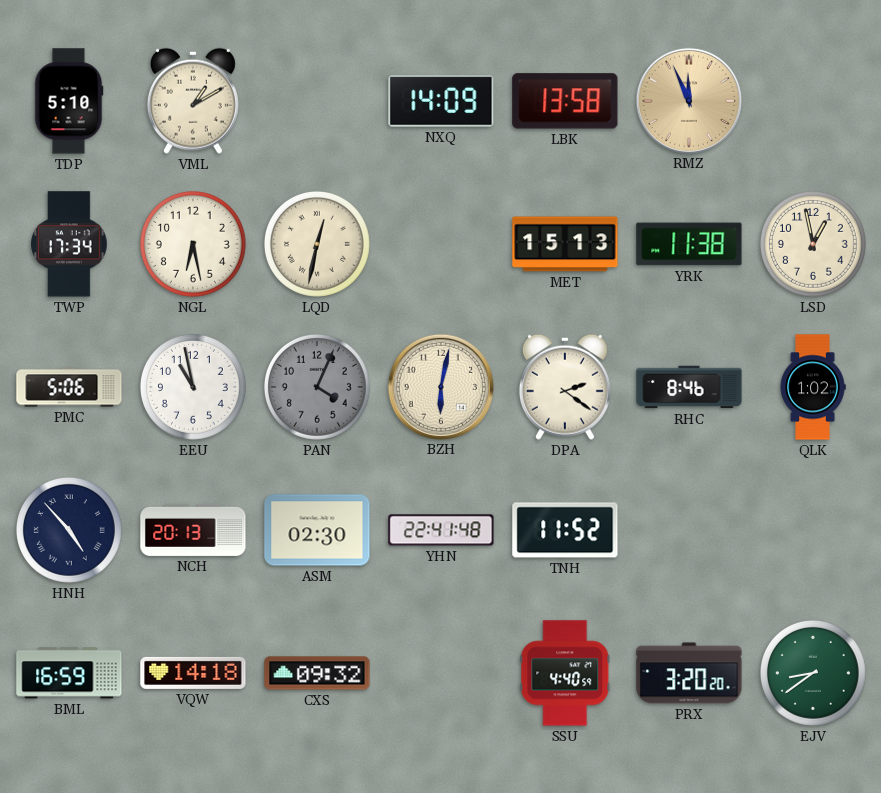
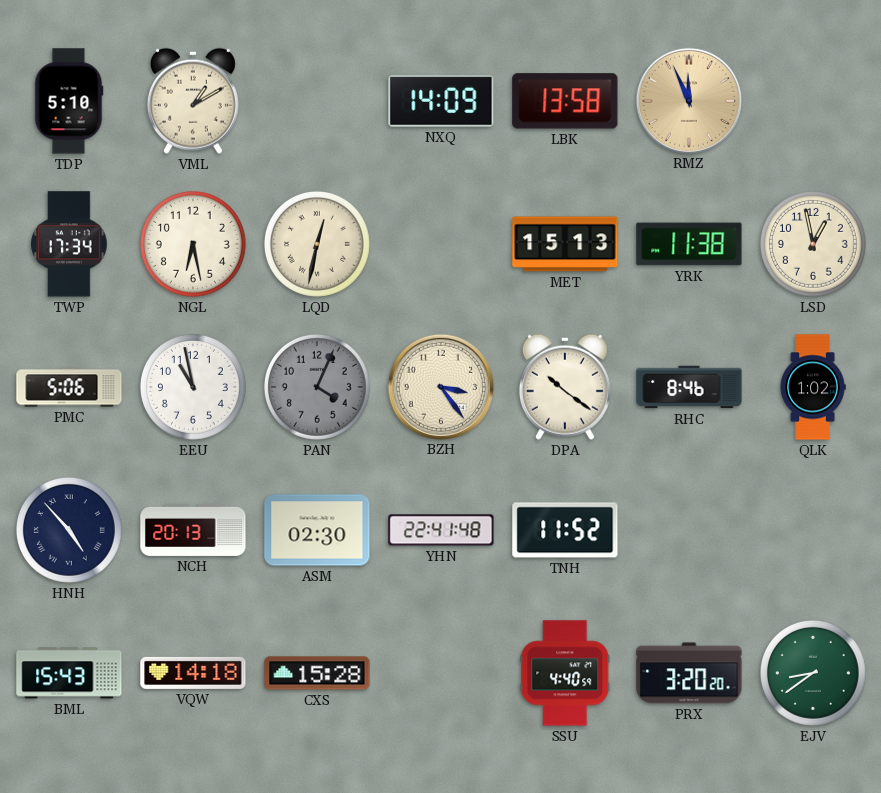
BZH: 6:02 -> 3:24 (440, 386)
DPA: 2:21 -> 10:21 (565, 387)
BML: 16:59 -> 15:43 (69, 673)
CXS: 09:32 -> 15:28 (317, 673)
